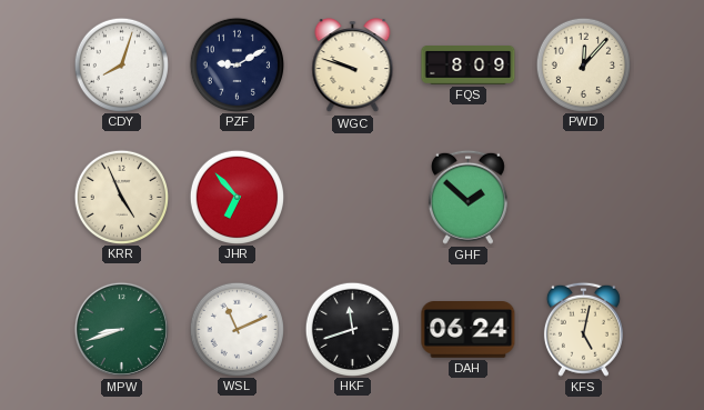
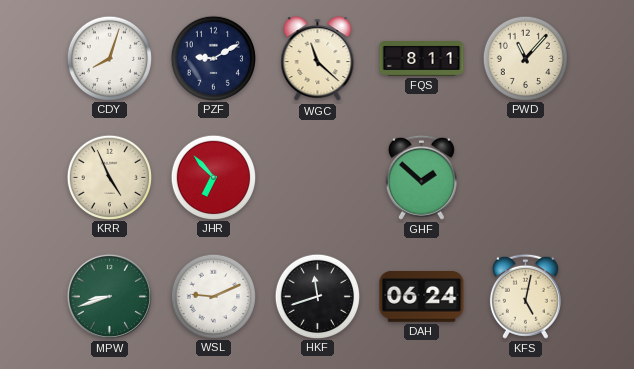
WGC: 9:48 -> 11:22 (318, 59)
FQS: 8:09 -> 8:11 (422, 59)
PWD: 12:07 -> 11:07 (525, 58)
WSL: 11:11 -> 9:11 (213, 296)
